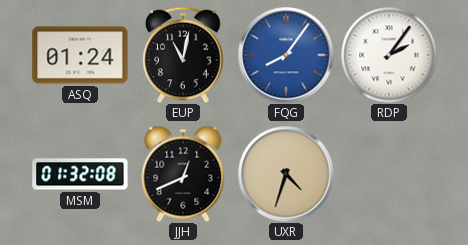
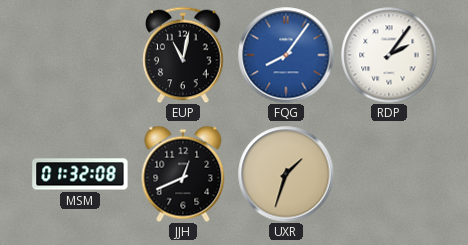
ASQ: 01:24 -> none (80, 55)
UXR: 4:33 -> 1:33 (286, 174)
